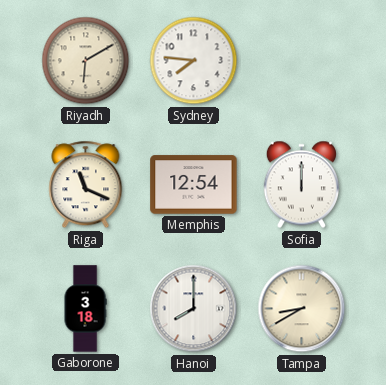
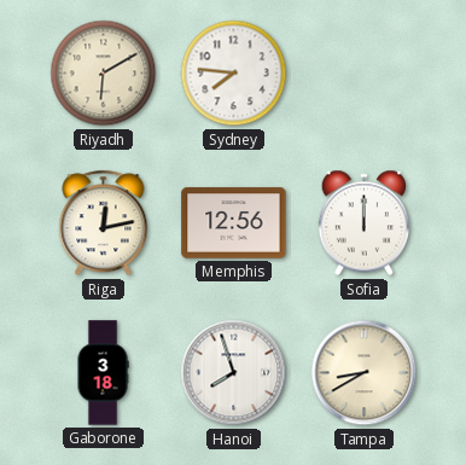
Riga: 11:19 -> 12:13 (104, 223)
Memphis: 12:54 -> 12:56 (234, 223)
Hanoi: 8:00 -> 7:57 (234, 373)
